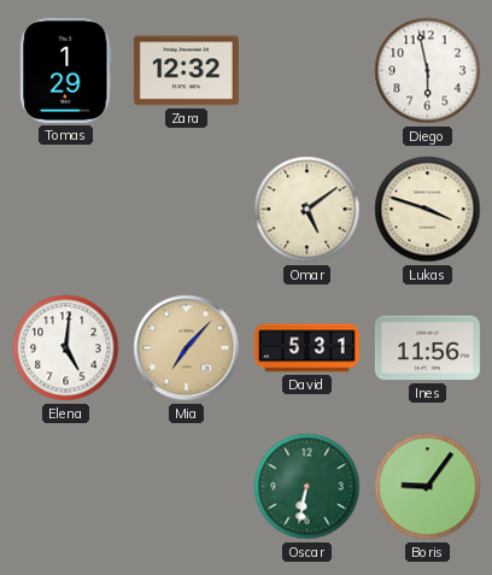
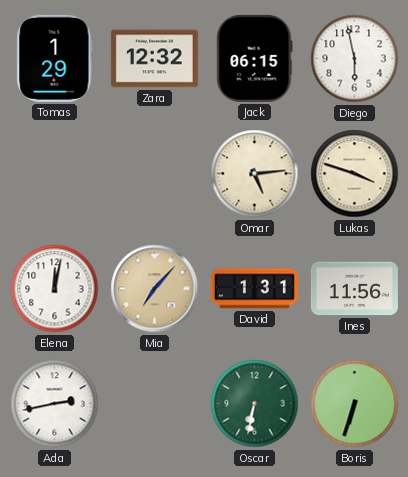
Jack: none -> 06:15 (255, 58)
Omar: 5:09 -> 5:14 (255, 174)
Elena: 5:01 -> 12:02 (55, 289)
David: 5:31 -> 1:31 (254, 289)
Ada: none -> 2:43 (55, 404)
Boris: 9:06 -> 6:33 (355, 404)
